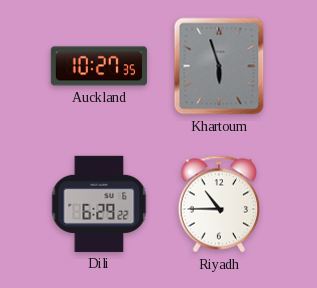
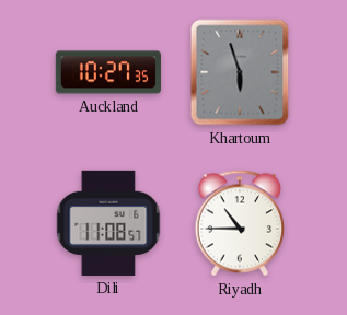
Dili: 6:29 -> 11:08 (108, 223)
